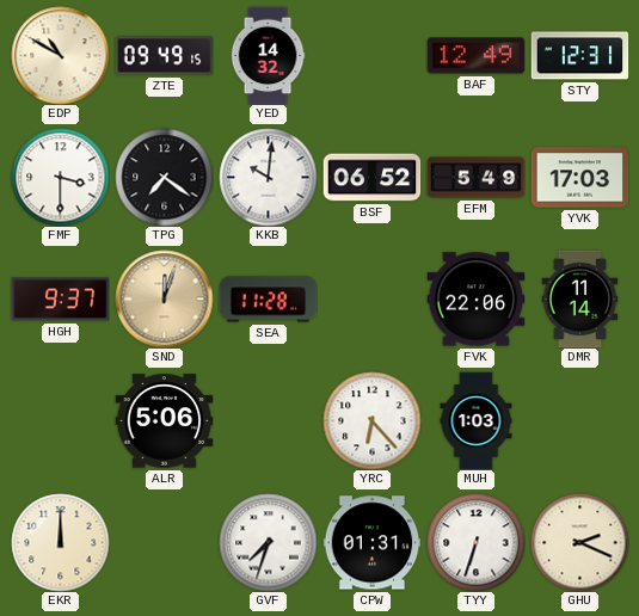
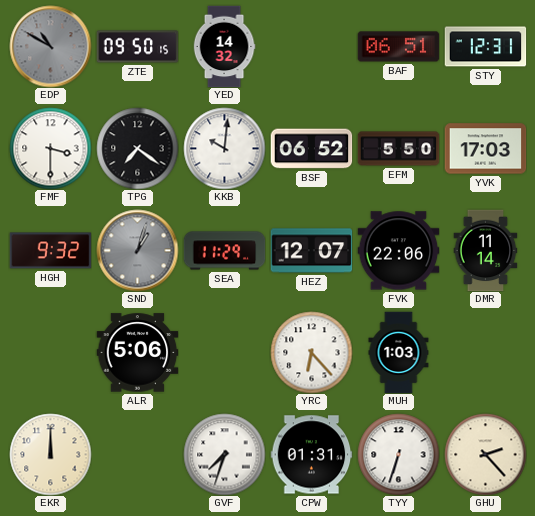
EDP dial: cream -> grey (50, 46)
ZTE: 09:49 -> 09:50 (137, 47)
BAF: 12:49 -> 06:51 (398, 47)
EFM: 5:49 -> 5:50 (398, 149)
HGH: 9:37 -> 9:32 (50, 251)
SND: 12:03 -> 1:03 (137, 250)
SND dial: champagne -> grey (137, 250)
SEA: 11:28 -> 11:29 (224, 251)
HEZ: none -> 12:07 (311, 251)
GHU: 2:19 -> 2:23 (485, 454)
